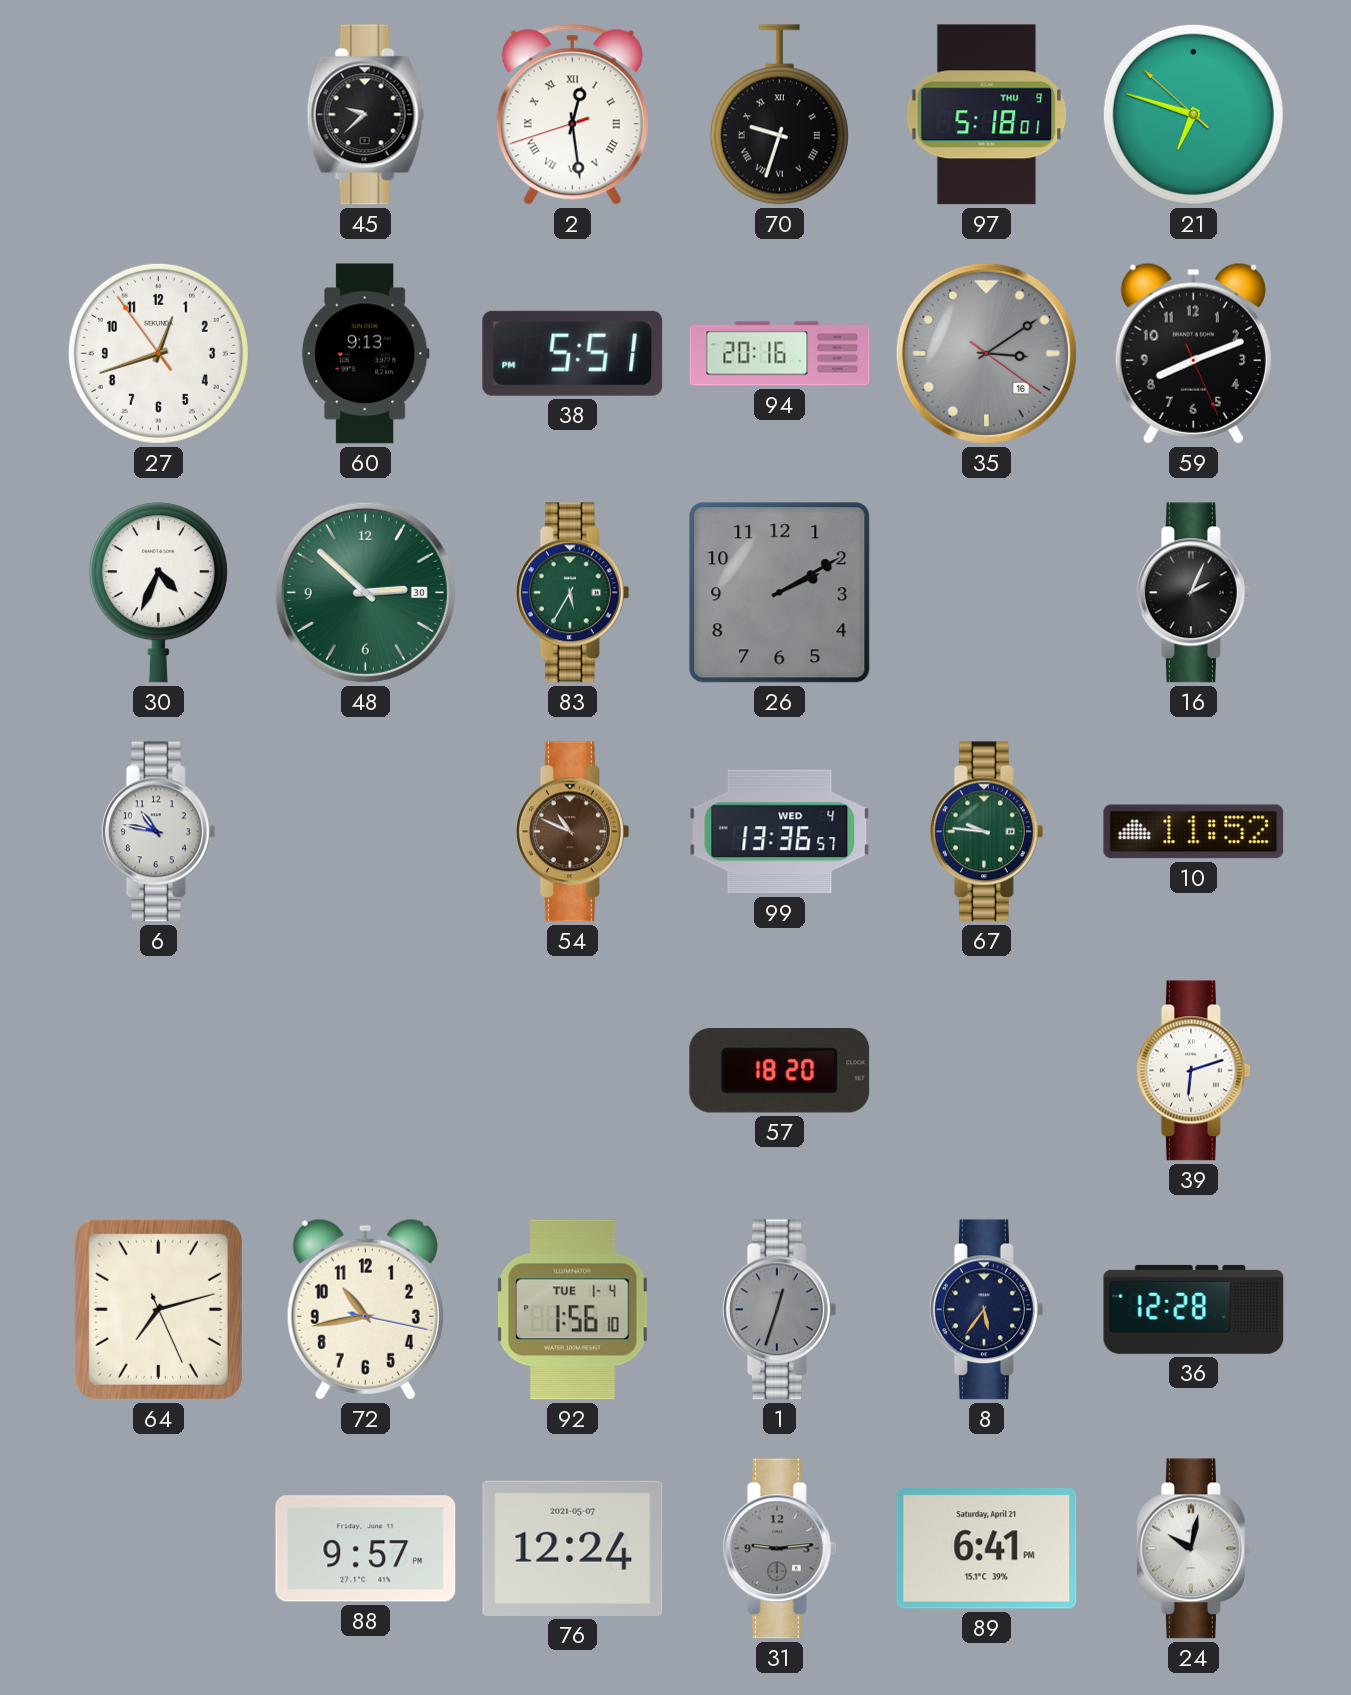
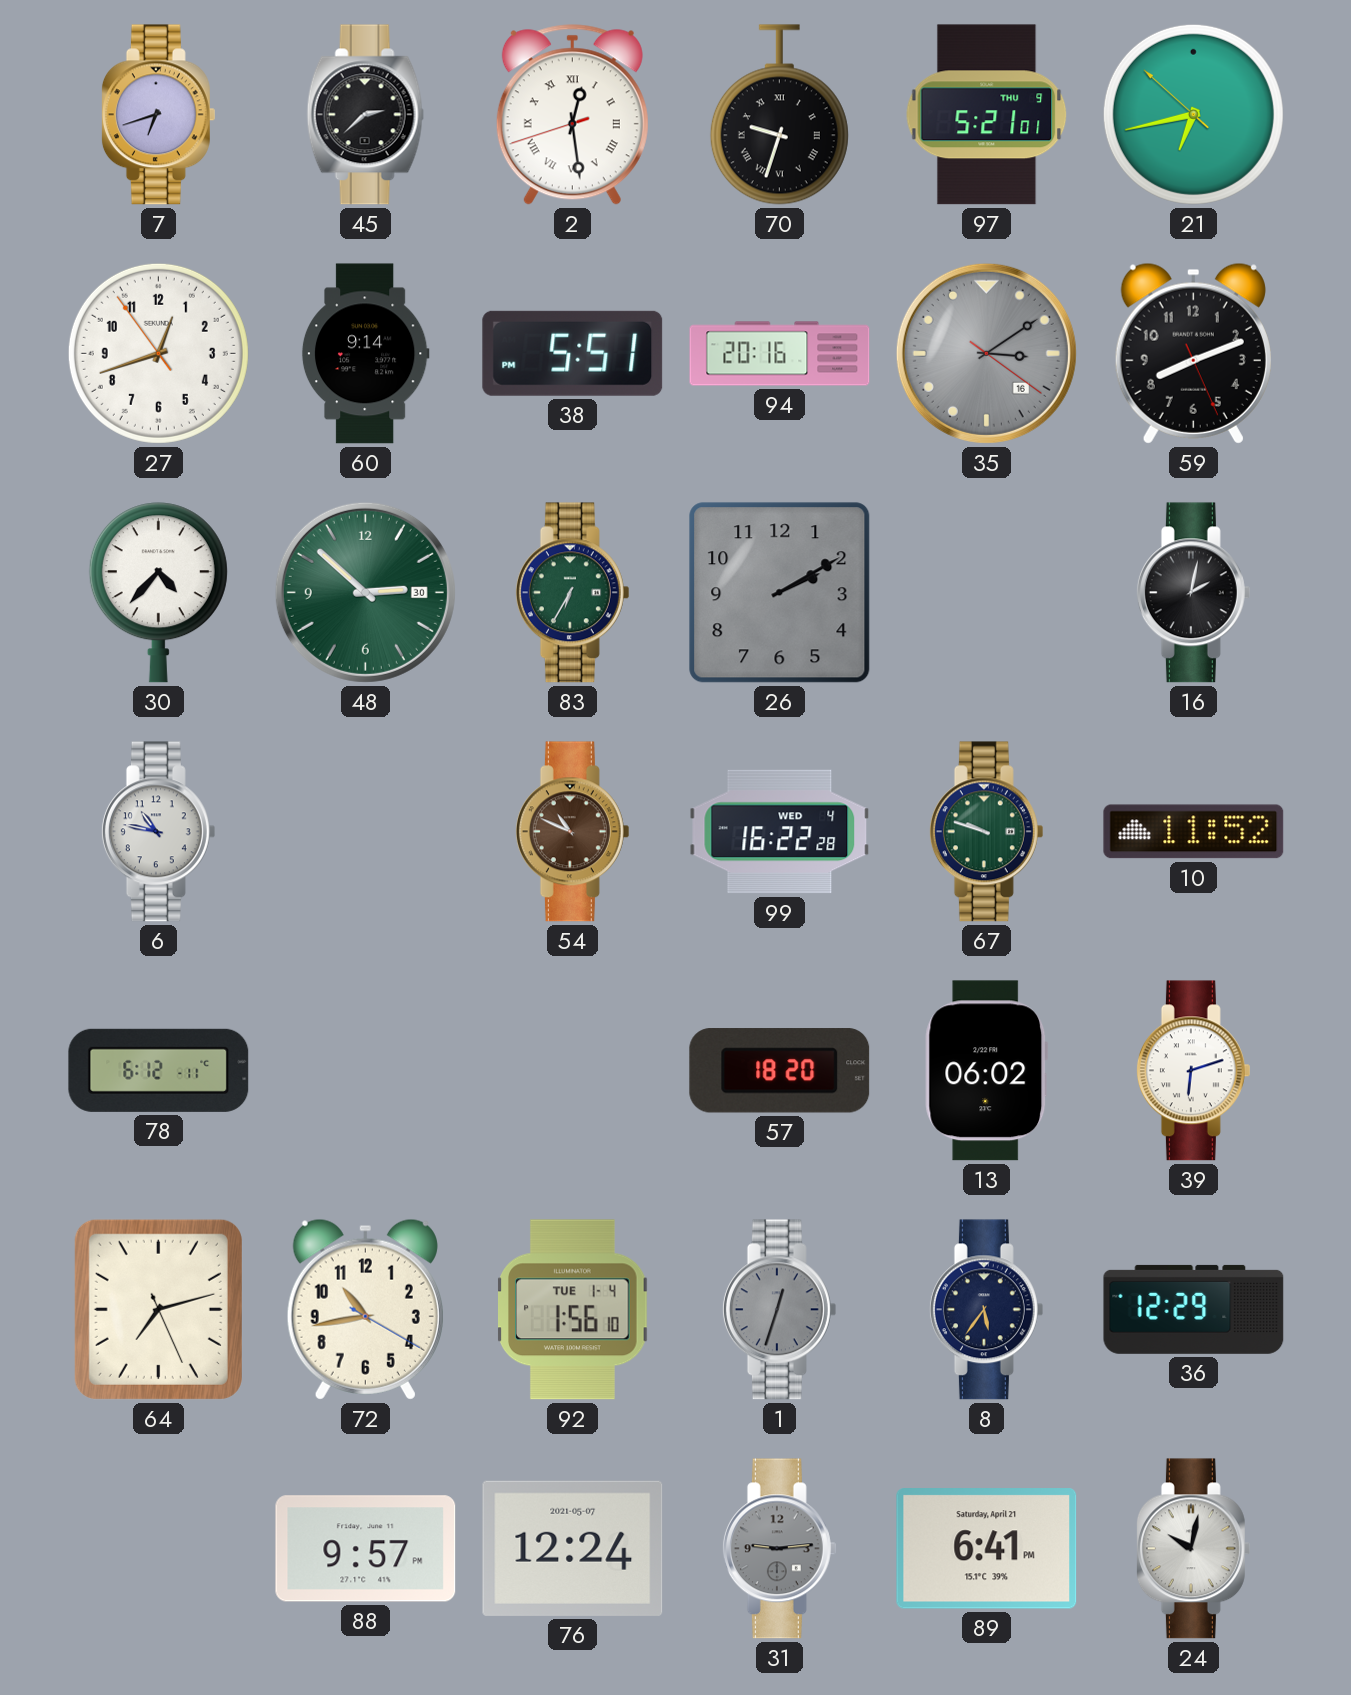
7: none -> 6:42 (158, 115)
45: 9:38 -> 2:38 (366, 115)
97: 5:18 -> 5:21 (987, 115)
21: 6:47 -> 6:42 (1193, 114)
60: 9:13 -> 9:14 (365, 354)
30: 4:34 -> 4:37 (158, 593)
83: 5:35 -> 6:35 (572, 593)
16: 2:04 -> 2:02 (1193, 593)
99: 13:36 -> 16:22 (780, 832)
67: 9:46 -> 9:48 (986, 832)
78: none -> 6:12 (159, 1070)
13: none -> 06:02 (987, 1071)
72: 10:43:17 -> 10:43:20 (365, 1309)
36: 12:28 -> 12:29 (1194, 1309)
